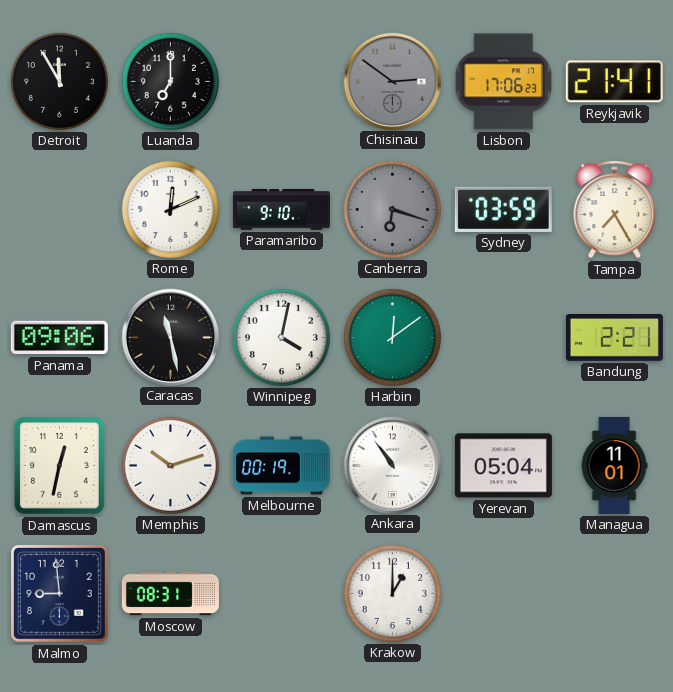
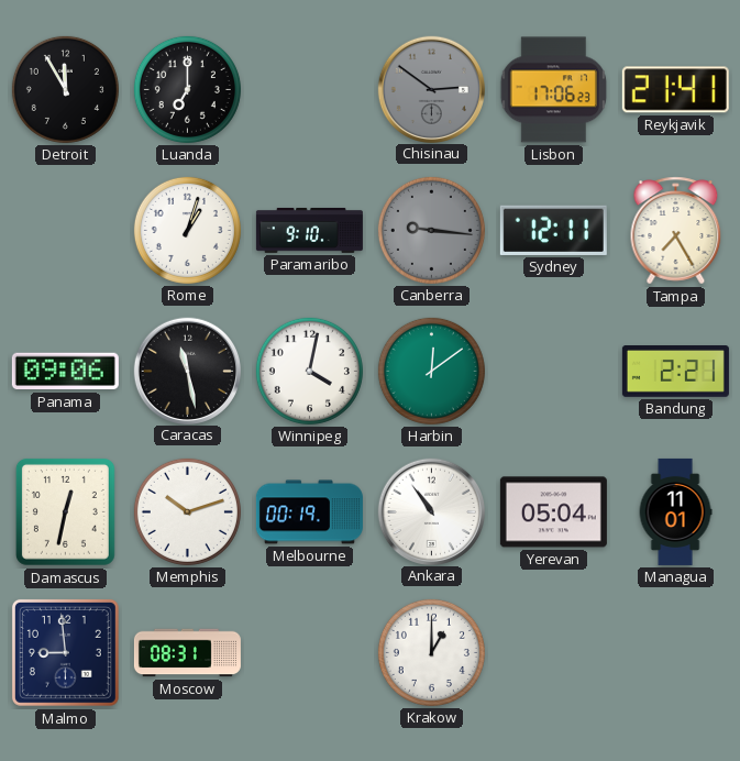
Rome: 12:11 -> 1:03 (187, 230)
Canberra: 6:18 -> 9:16 (431, 230)
Sydney: 03:59 -> 12:11 (553, 230)
